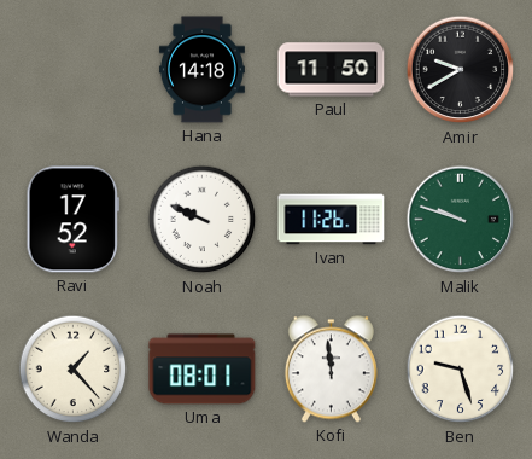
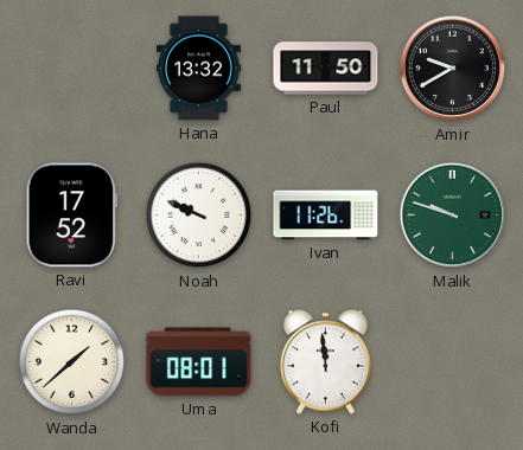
Hana: 14:18 -> 13:32 (198, 69)
Wanda: 1:23 -> 1:38 (72, 362)
Ben: 9:27 -> none (461, 370)
